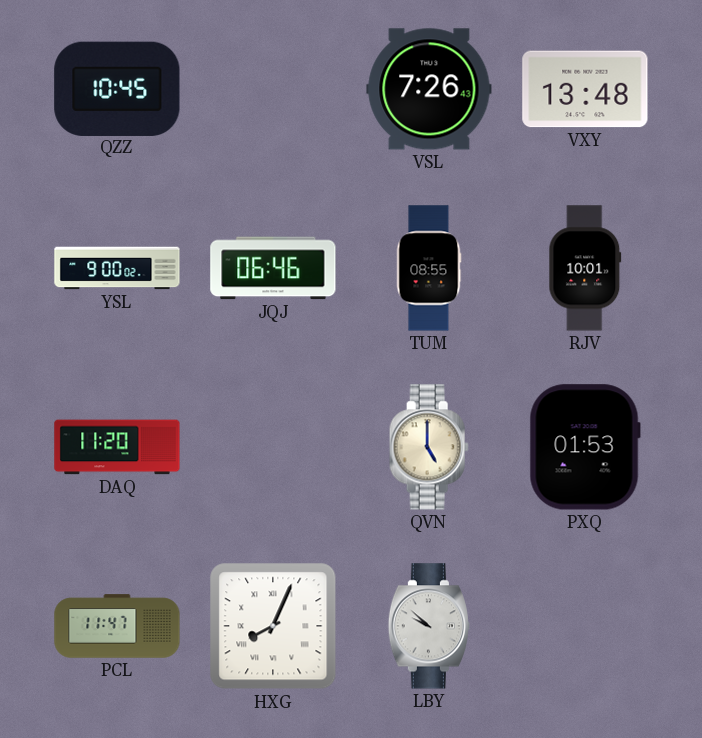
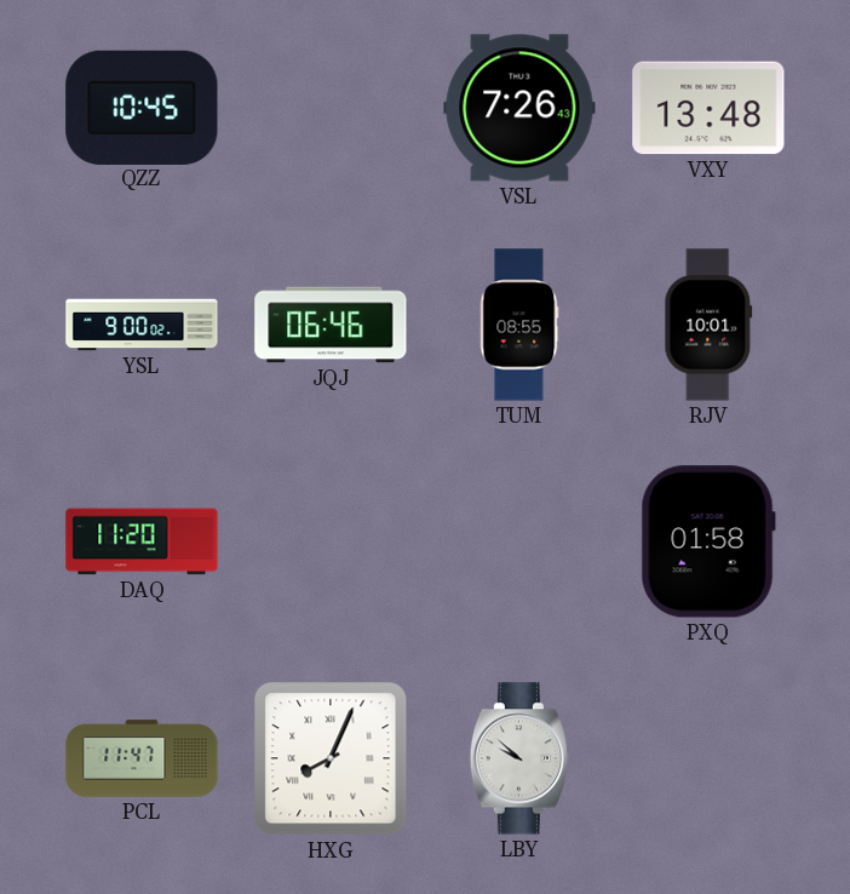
QVN: 5:00 -> none (429, 447)
PXQ: 01:53 -> 01:58 (708, 541)
